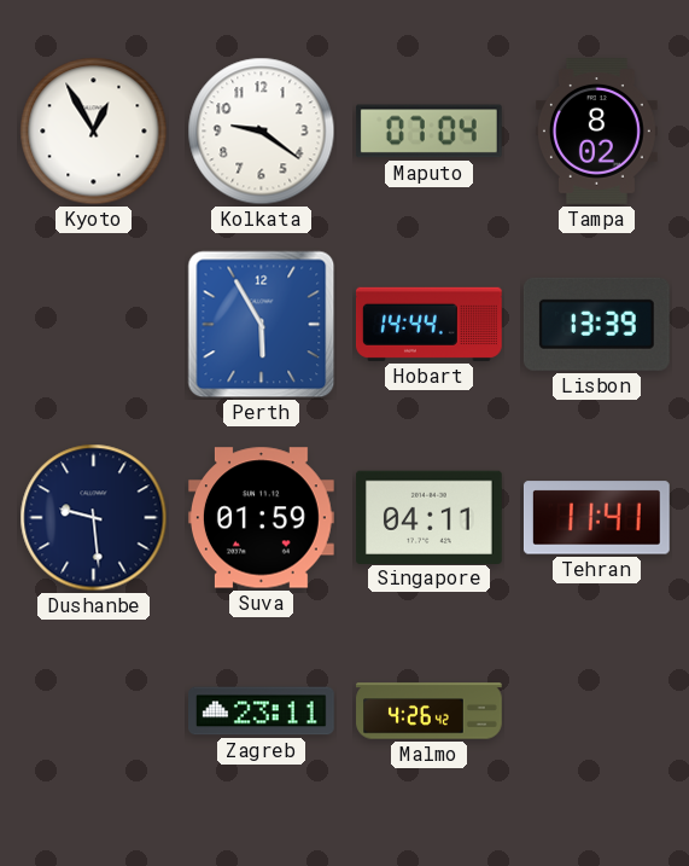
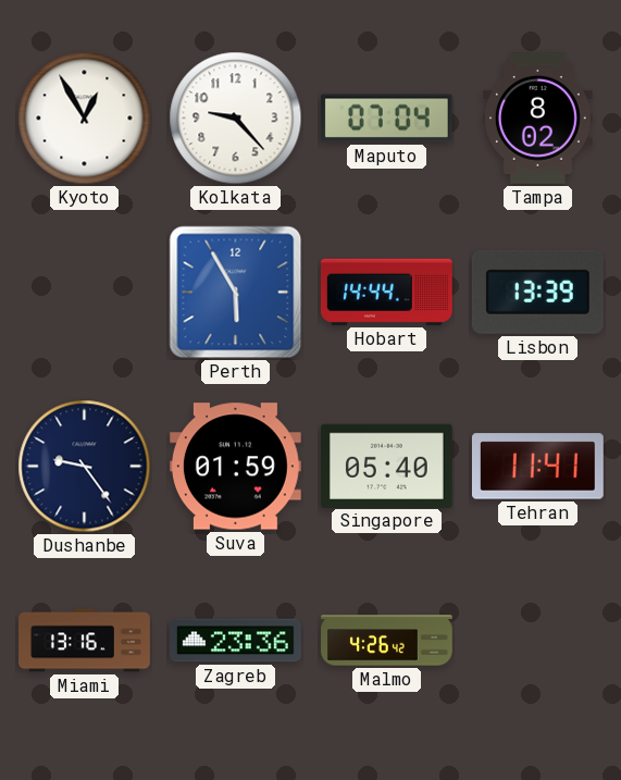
Kolkata: 9:21 -> 9:23 (236, 119)
Dushanbe: 9:29 -> 9:24 (85, 467)
Singapore: 04:11 -> 05:40 (387, 466)
Miami: none -> 13:16 (85, 641)
Zagreb: 23:11 -> 23:36 (236, 641)
